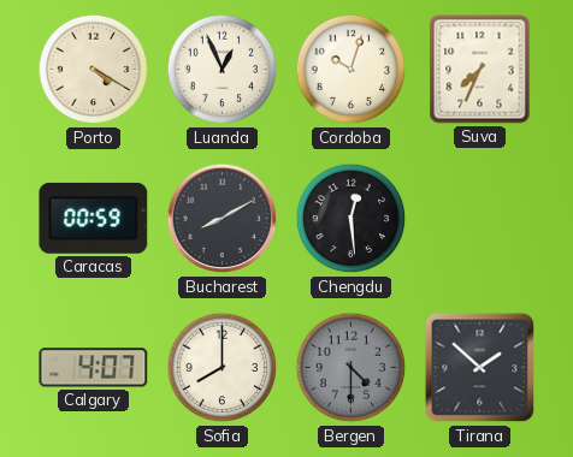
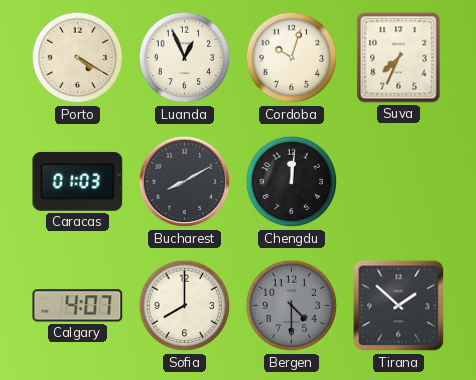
Caracas: 00:59 -> 01:03 (78, 181)
Chengdu: 12:29 -> 12:01 (292, 182)
